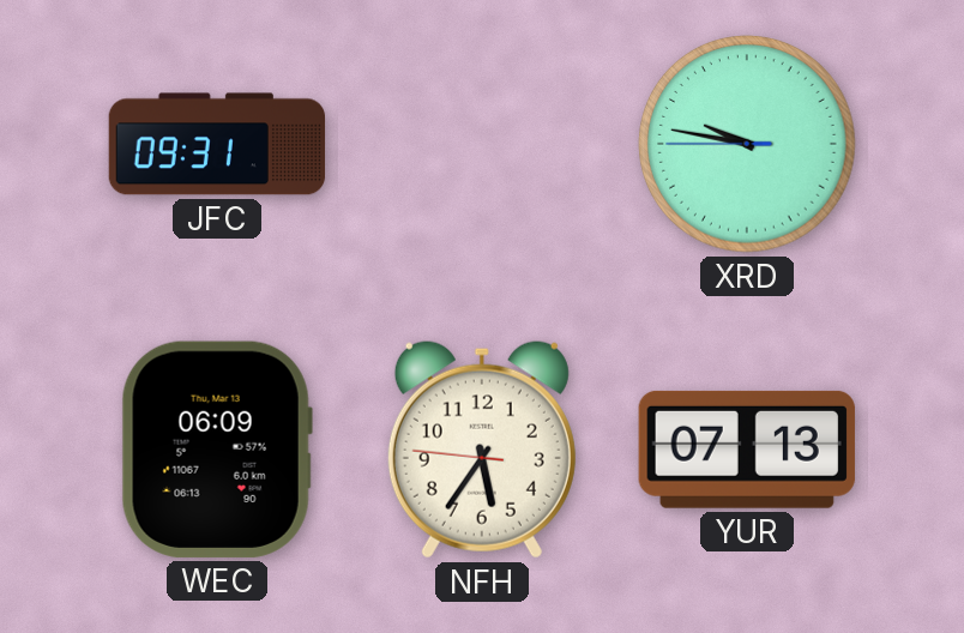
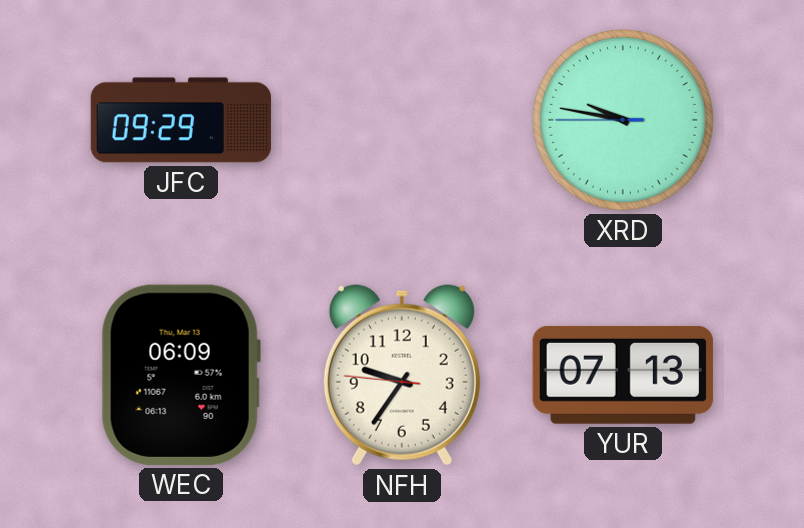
JFC: 09:31 -> 09:29 (181, 120)
NFH: 5:35 -> 9:35 (402, 375)
